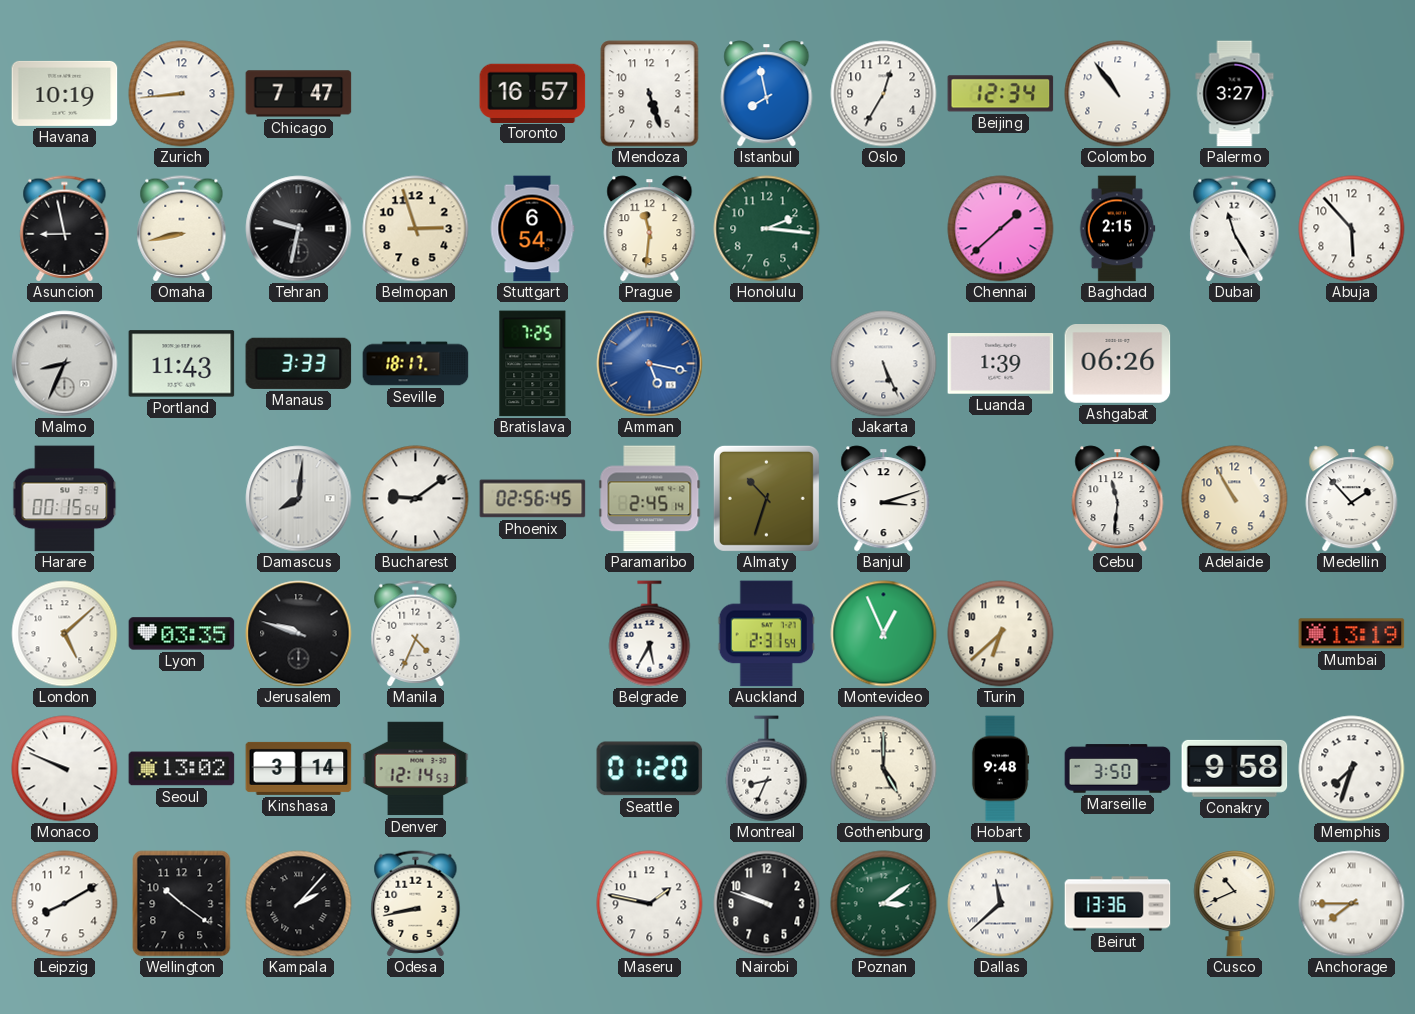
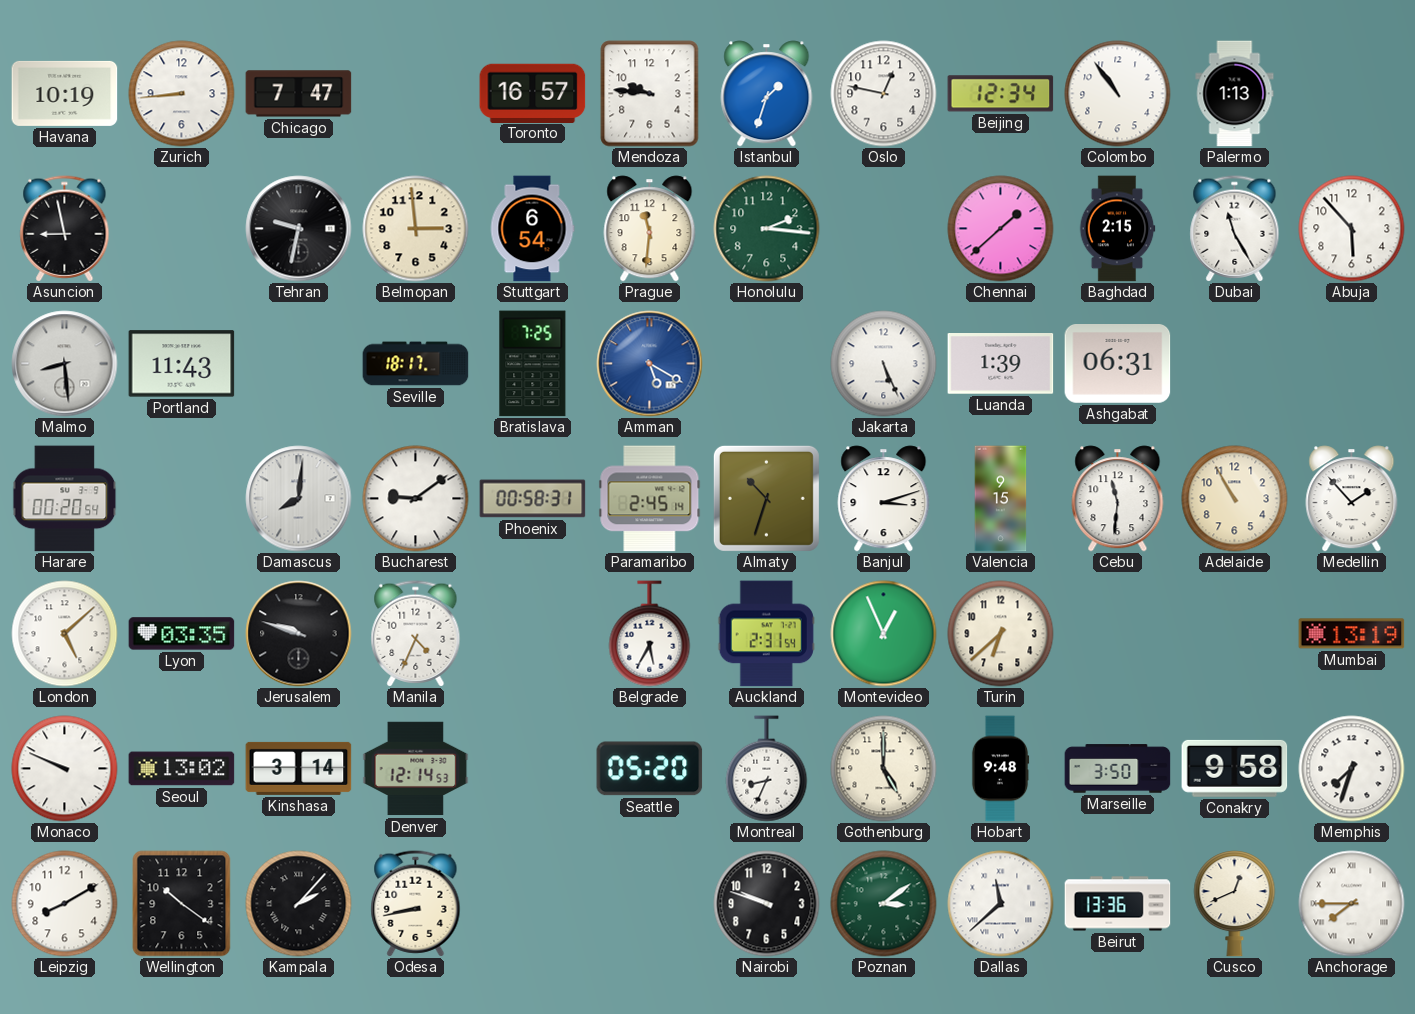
Mendoza: 5:27 -> 9:46 (650, 94)
Istanbul: 7:58 -> 1:33 (767, 94)
Oslo: 12:35 -> 12:47 (884, 94)
Palermo: 3:27 -> 1:13 (1235, 94)
Omaha: 8:43 -> none (182, 229)
Belmopan: 2:57 -> 2:59 (416, 229)
Malmo: 8:34 -> 8:29 (65, 364)
Manaus: 3:33 -> none (299, 363)
Amman: 5:17 -> 5:20 (650, 364)
Ashgabat: 06:26 -> 06:31 (1118, 364)
Harare: 00:15 -> 00:20 (65, 499)
Phoenix: 02:56 -> 00:58 (533, 499)
Valencia: none -> 9:15 (1001, 499)
Seattle: 01:20 -> 05:20 (650, 769)
Maseru: 1:47 -> none (650, 904)
Cusco: 10:41 -> 12:41 (1235, 904)
